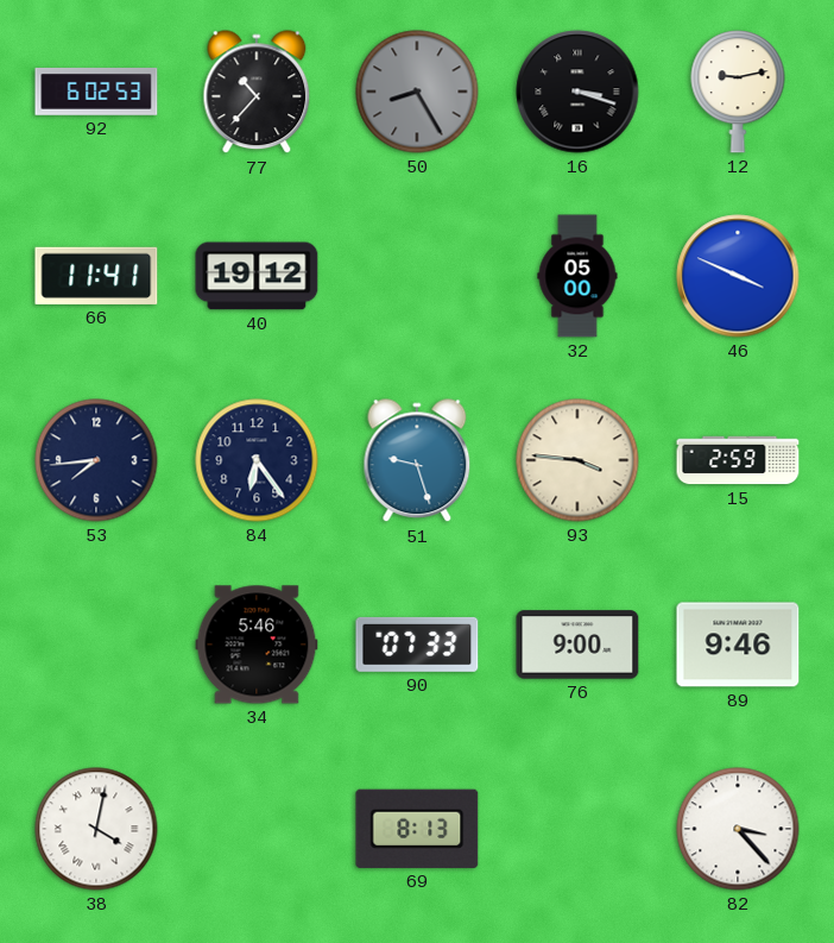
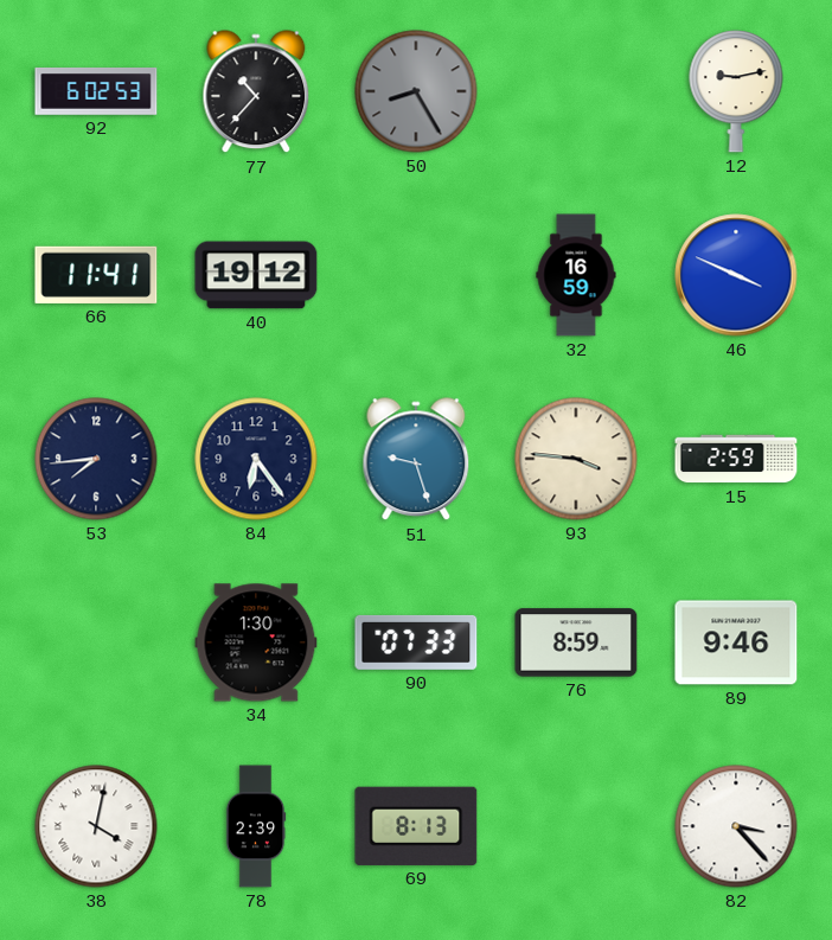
16: 3:18 -> none (577, 92)
32: 05:00 -> 16:59 (576, 275)
34: 5:46 -> 1:30 (256, 642)
76: 9:00 -> 8:59 (576, 642)
78: none -> 2:39 (256, 826)
